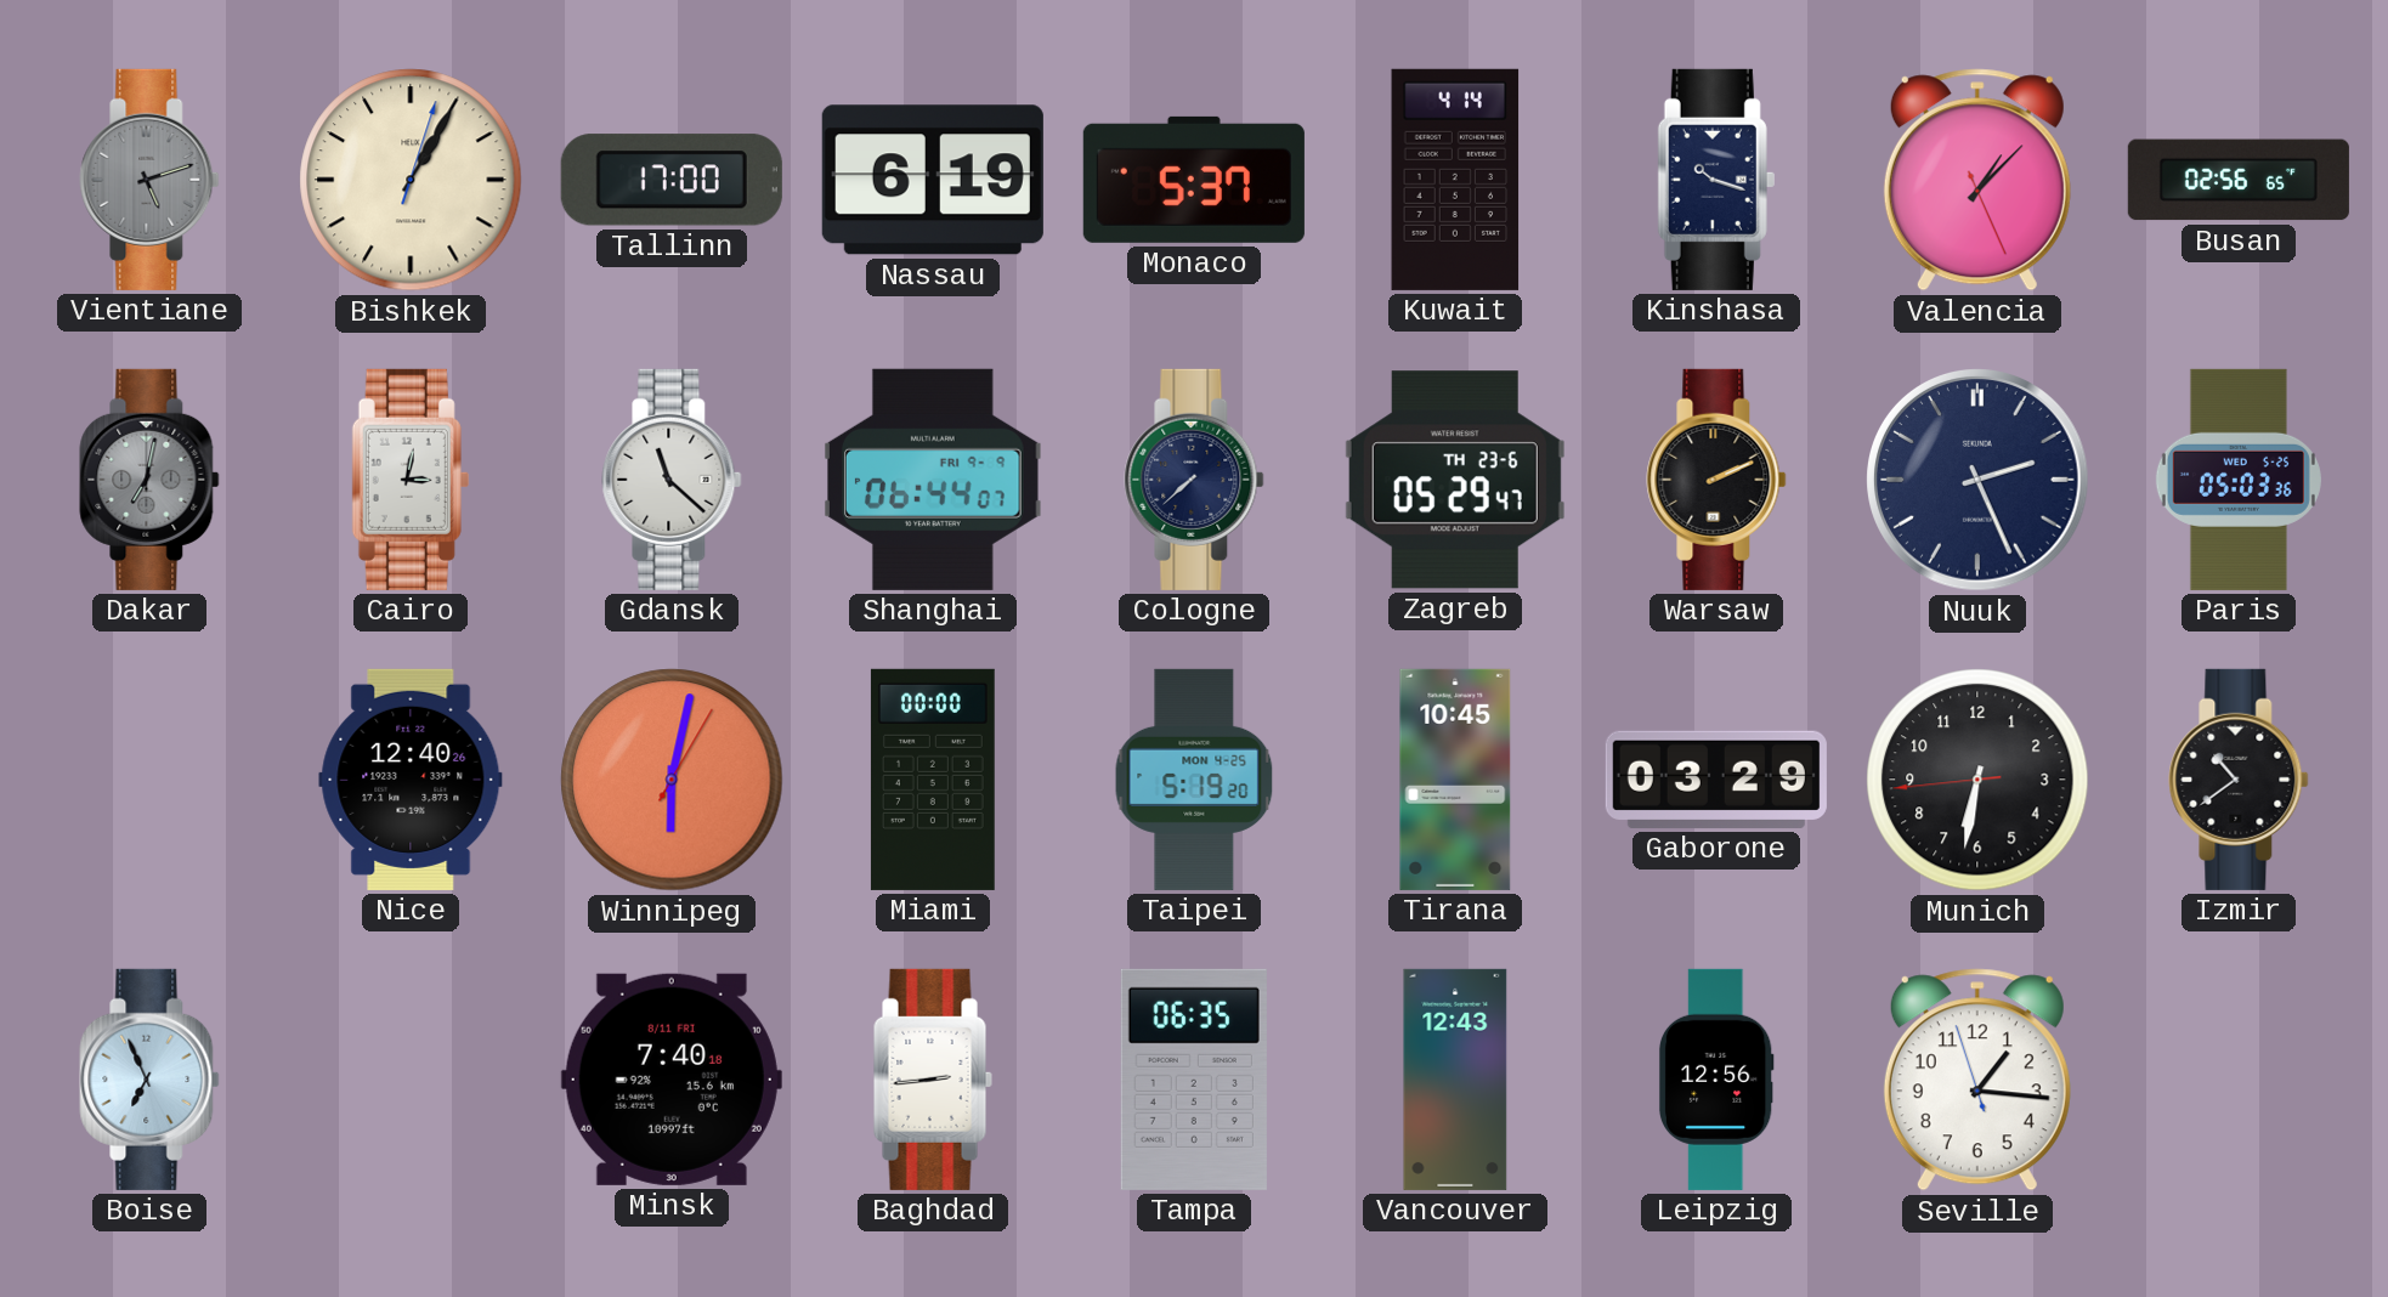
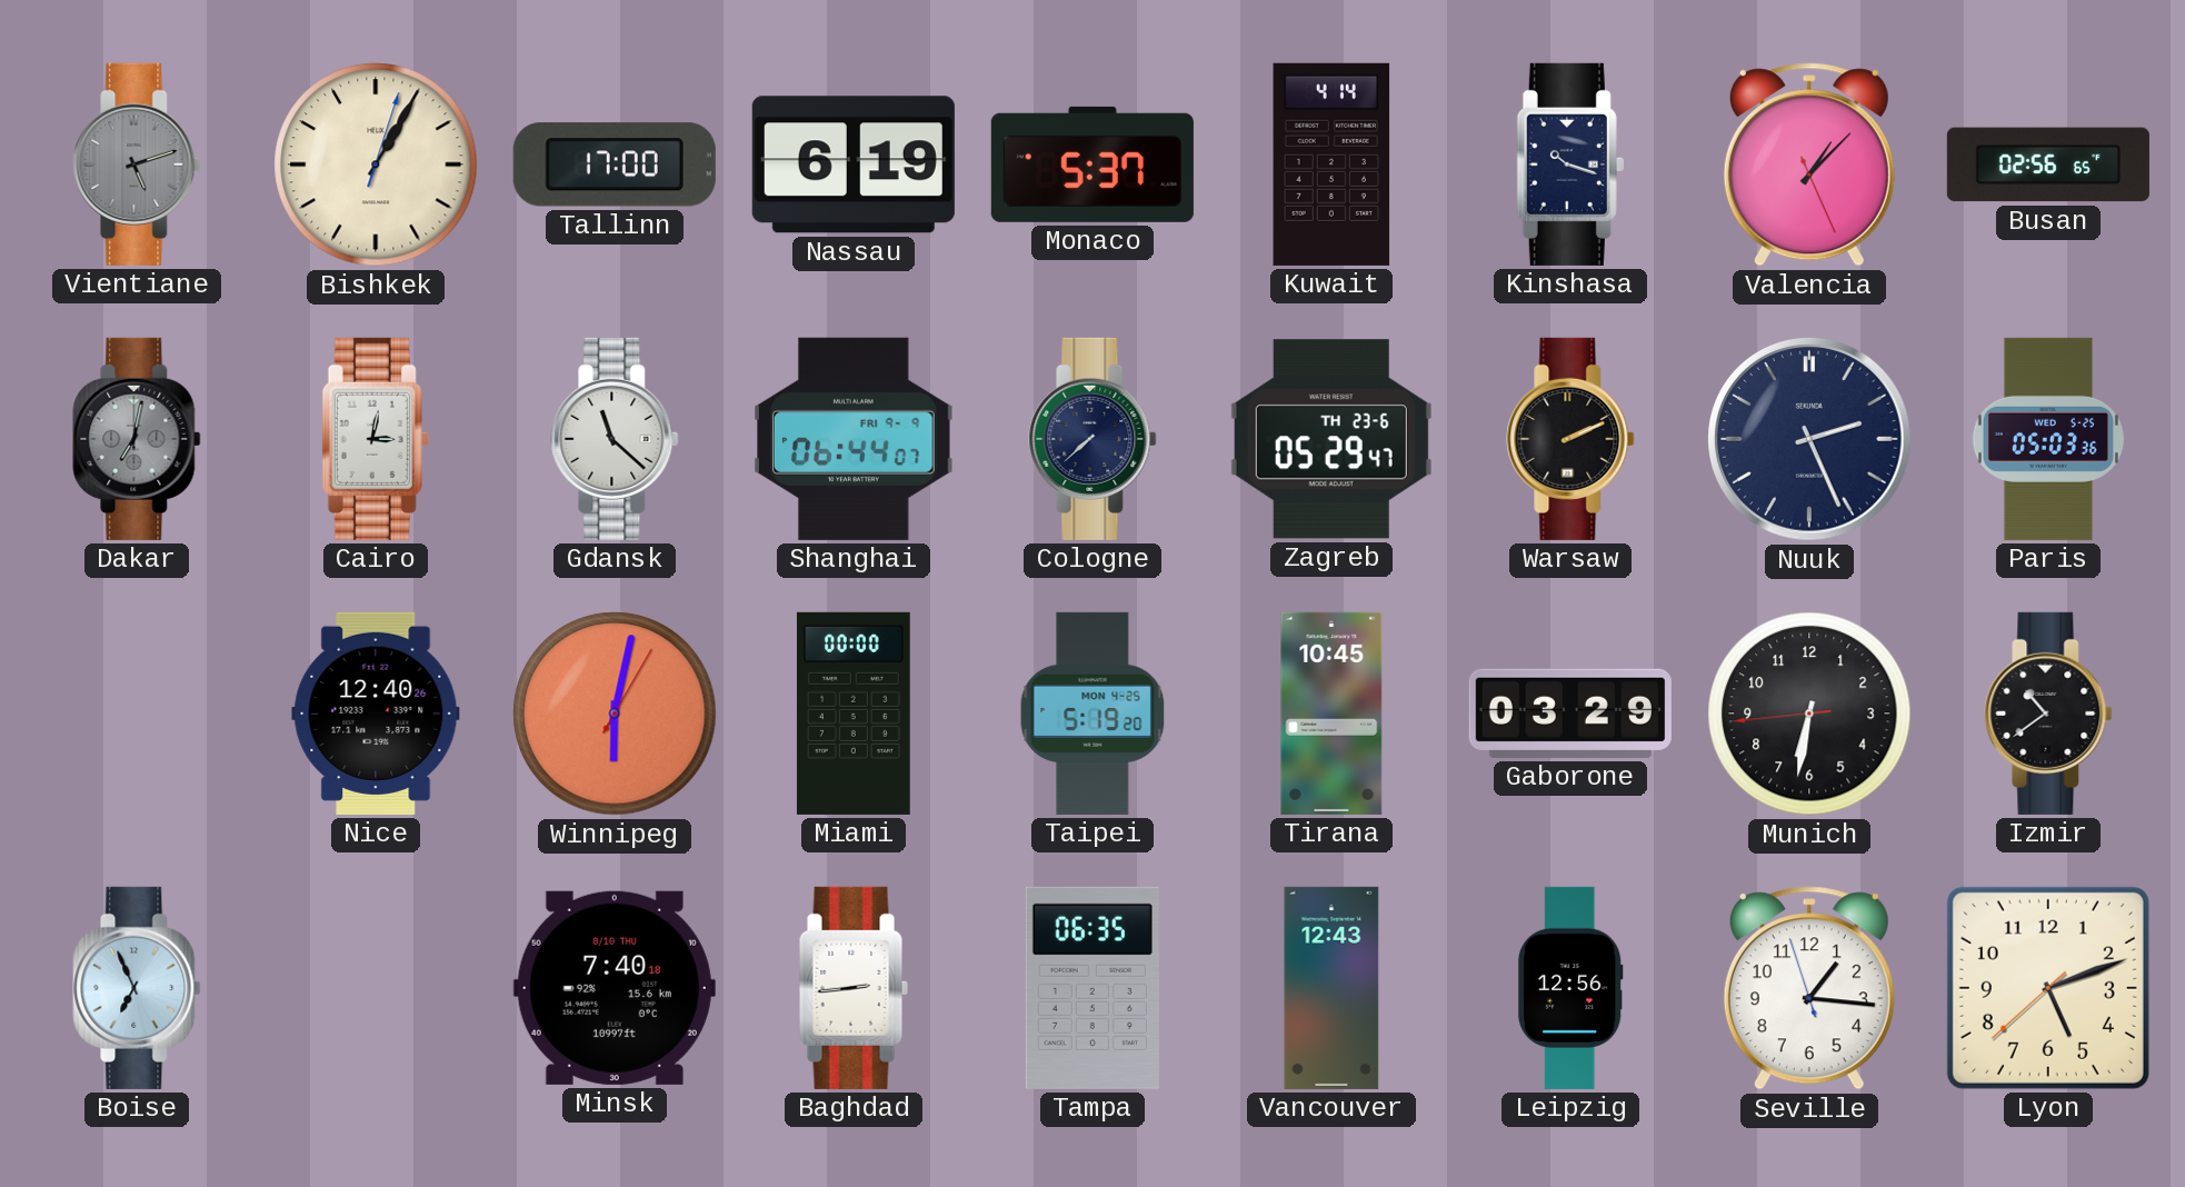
Minsk date: 8/11 FRI -> 8/10 THU (615, 988)
Lyon: none -> 5:11 (2048, 988)
